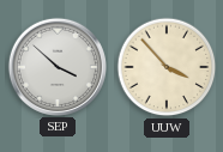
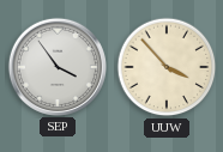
SEP: 3:52 -> 3:54 (56, 66)
